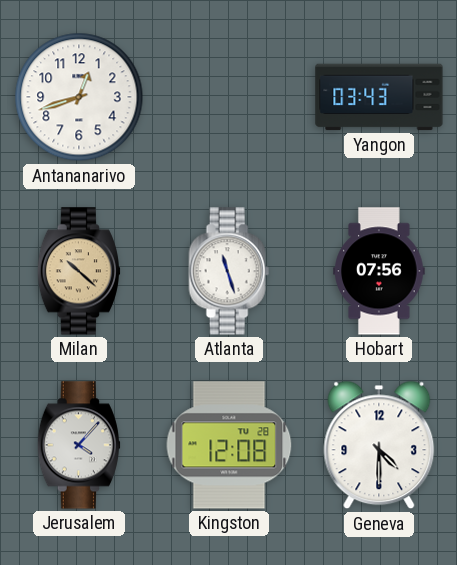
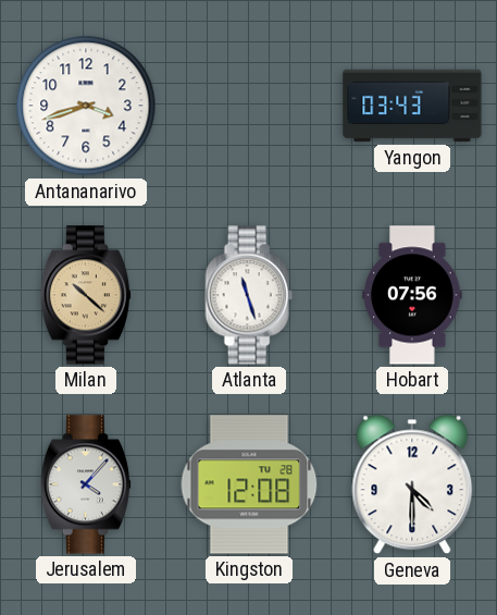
Antananarivo: 12:42 -> 3:42 (86, 106)
